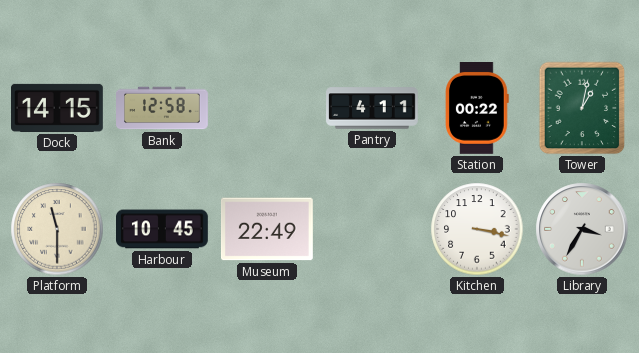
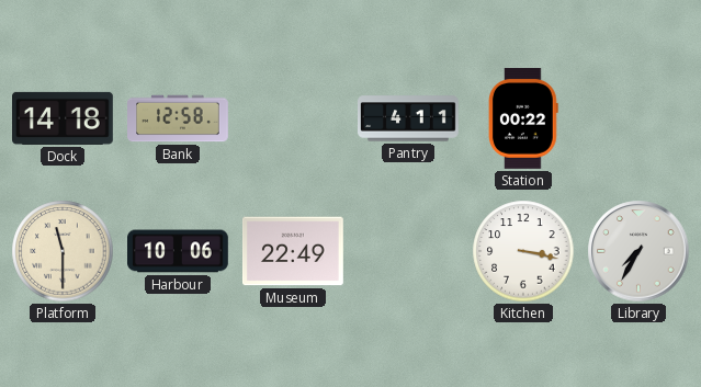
Dock: 14:15 -> 14:18 (64, 118)
Tower: 1:02 -> none (582, 108)
Harbour: 10:45 -> 10:06 (179, 251)
Library: 3:35 -> 7:35 (638, 251)
